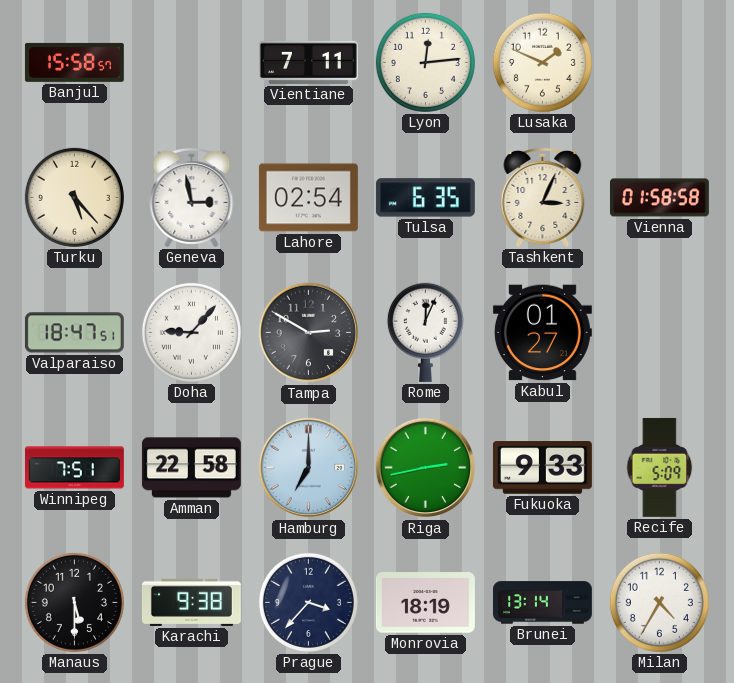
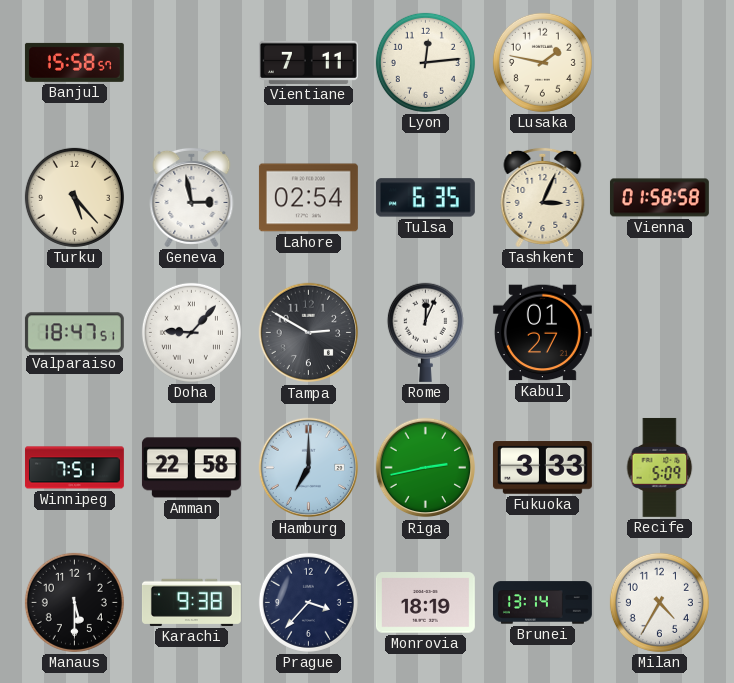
Lusaka: 1:49 -> 1:47 (542, 62)
Fukuoka: 9:33 -> 3:33 (542, 468)
